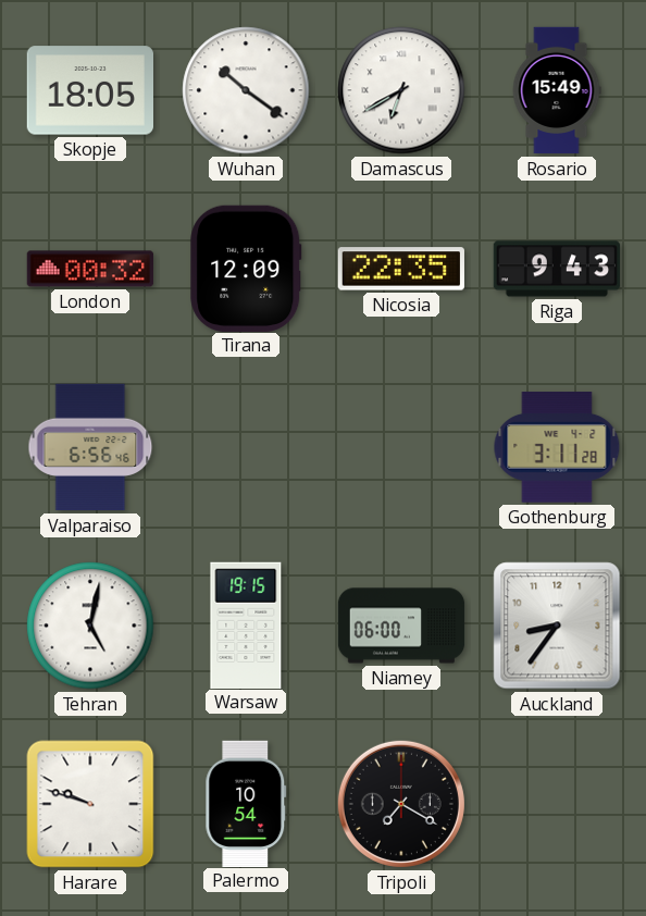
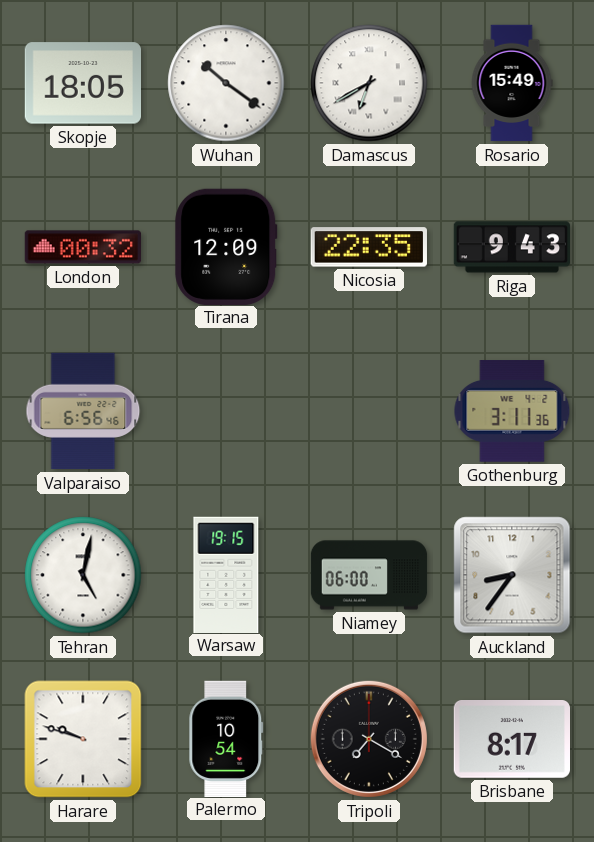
Gothenburg: 3:11:28 -> 3:11:36 (512, 411)
Brisbane: none -> 8:17 (511, 740)
